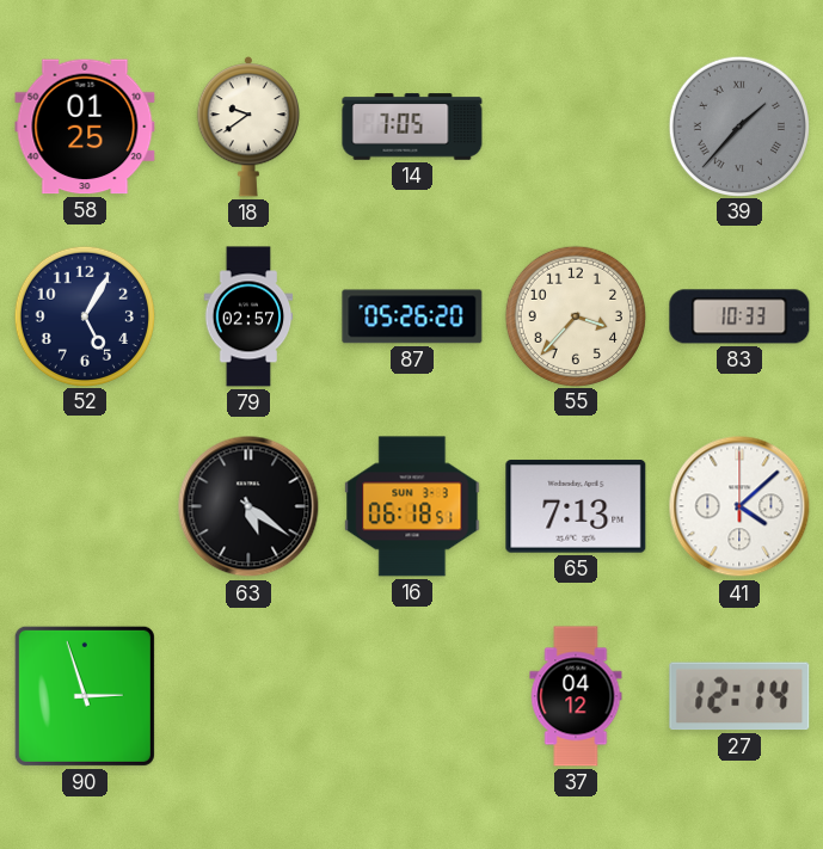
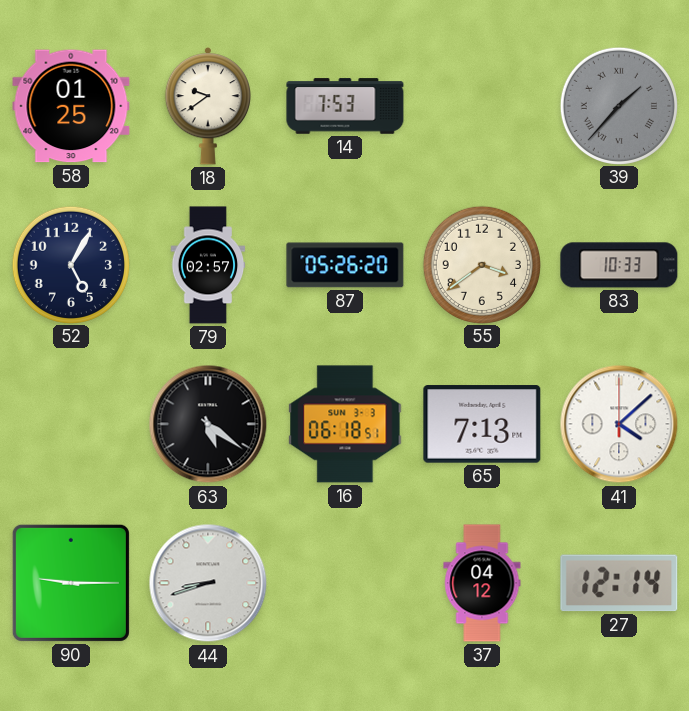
14: 7:05 -> 7:53 (345, 106)
55: 3:37 -> 3:39 (481, 264)
90: 2:57 -> 9:15 (71, 583)
44: none -> 8:42 (208, 583)
